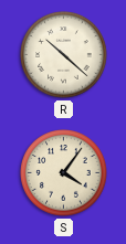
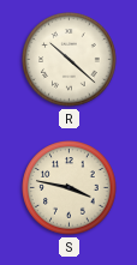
S: 4:06 -> 3:47 (70, 188)
